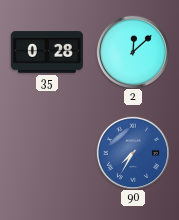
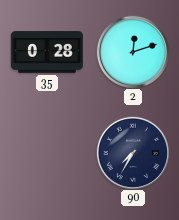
2: 12:08 -> 12:12 (132, 51)
90 dial: blue -> navy (132, 152)
